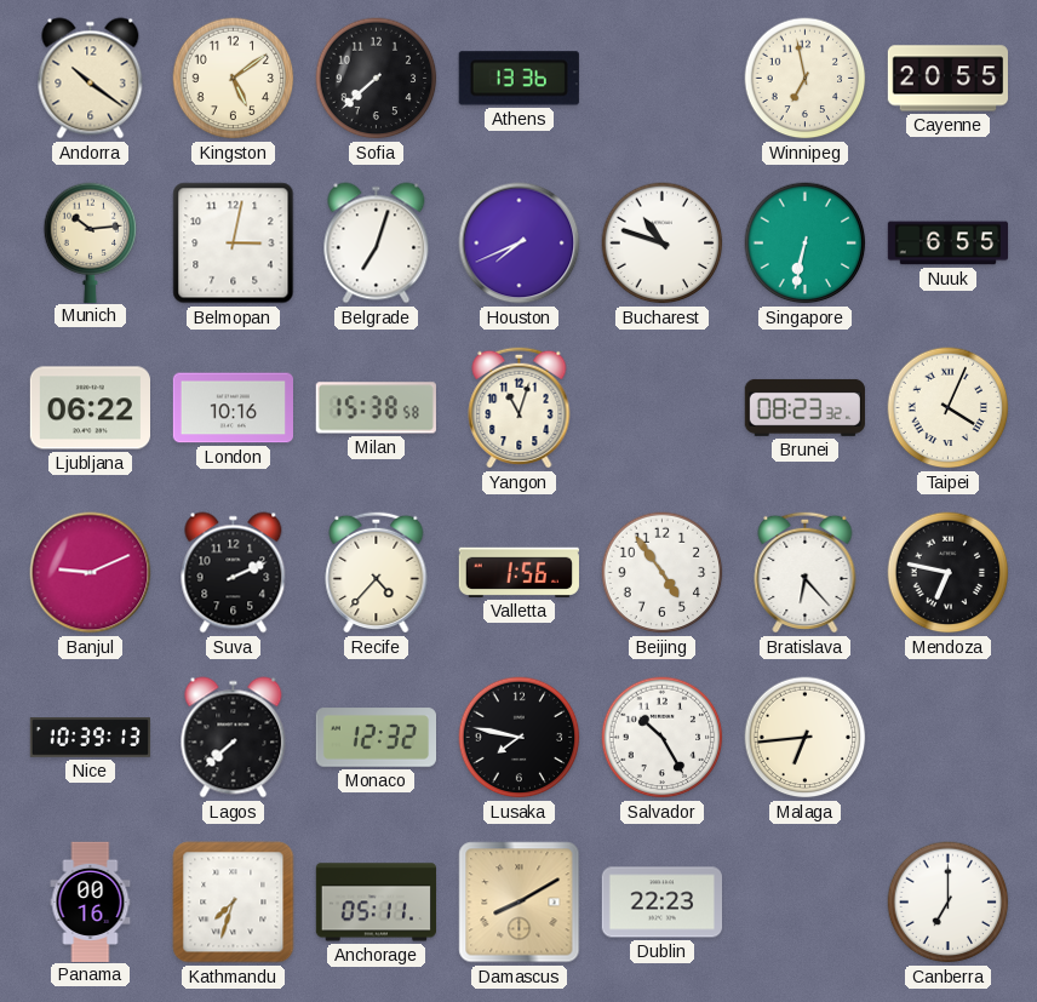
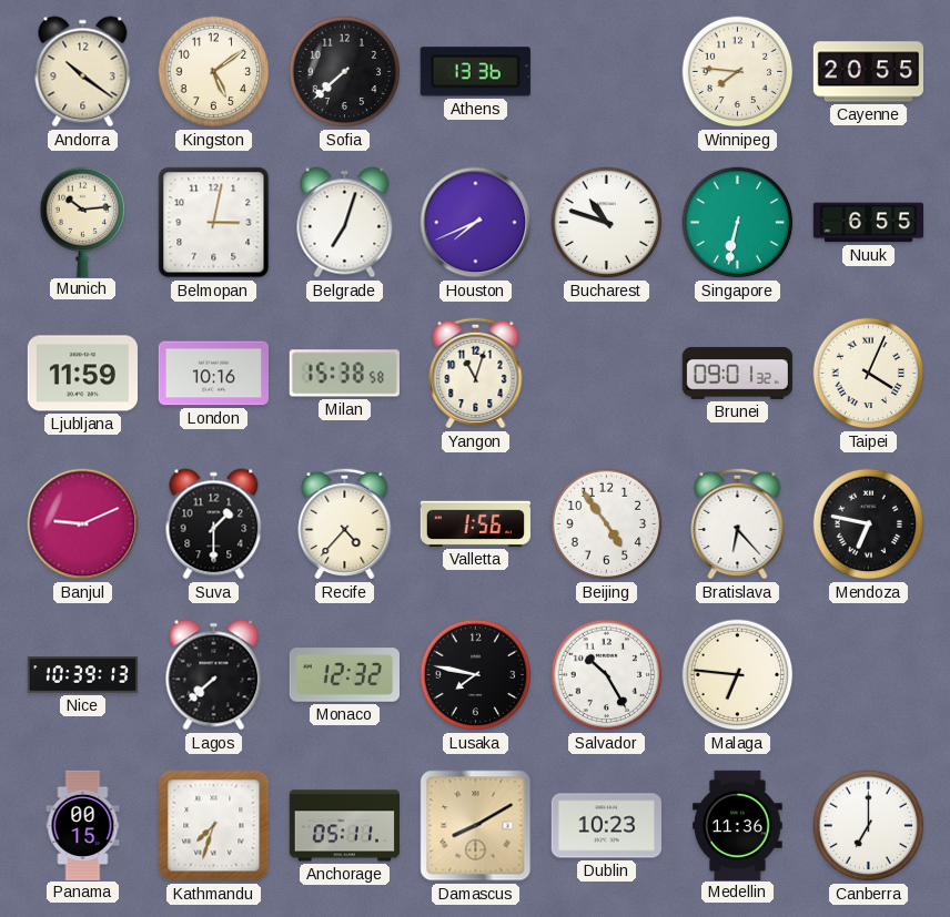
Winnipeg: 6:58 -> 7:46 (738, 72)
Ljubljana: 06:22 -> 11:59 (82, 374)
Brunei: 08:23 -> 09:01 (737, 373)
Suva: 2:11 -> 1:30 (214, 524)
Malaga: 6:44 -> 6:46 (738, 675)
Panama: 00:16 -> 00:15 (83, 825)
Dublin: 22:23 -> 10:23 (606, 826)
Medellin: none -> 11:36 (738, 825)
